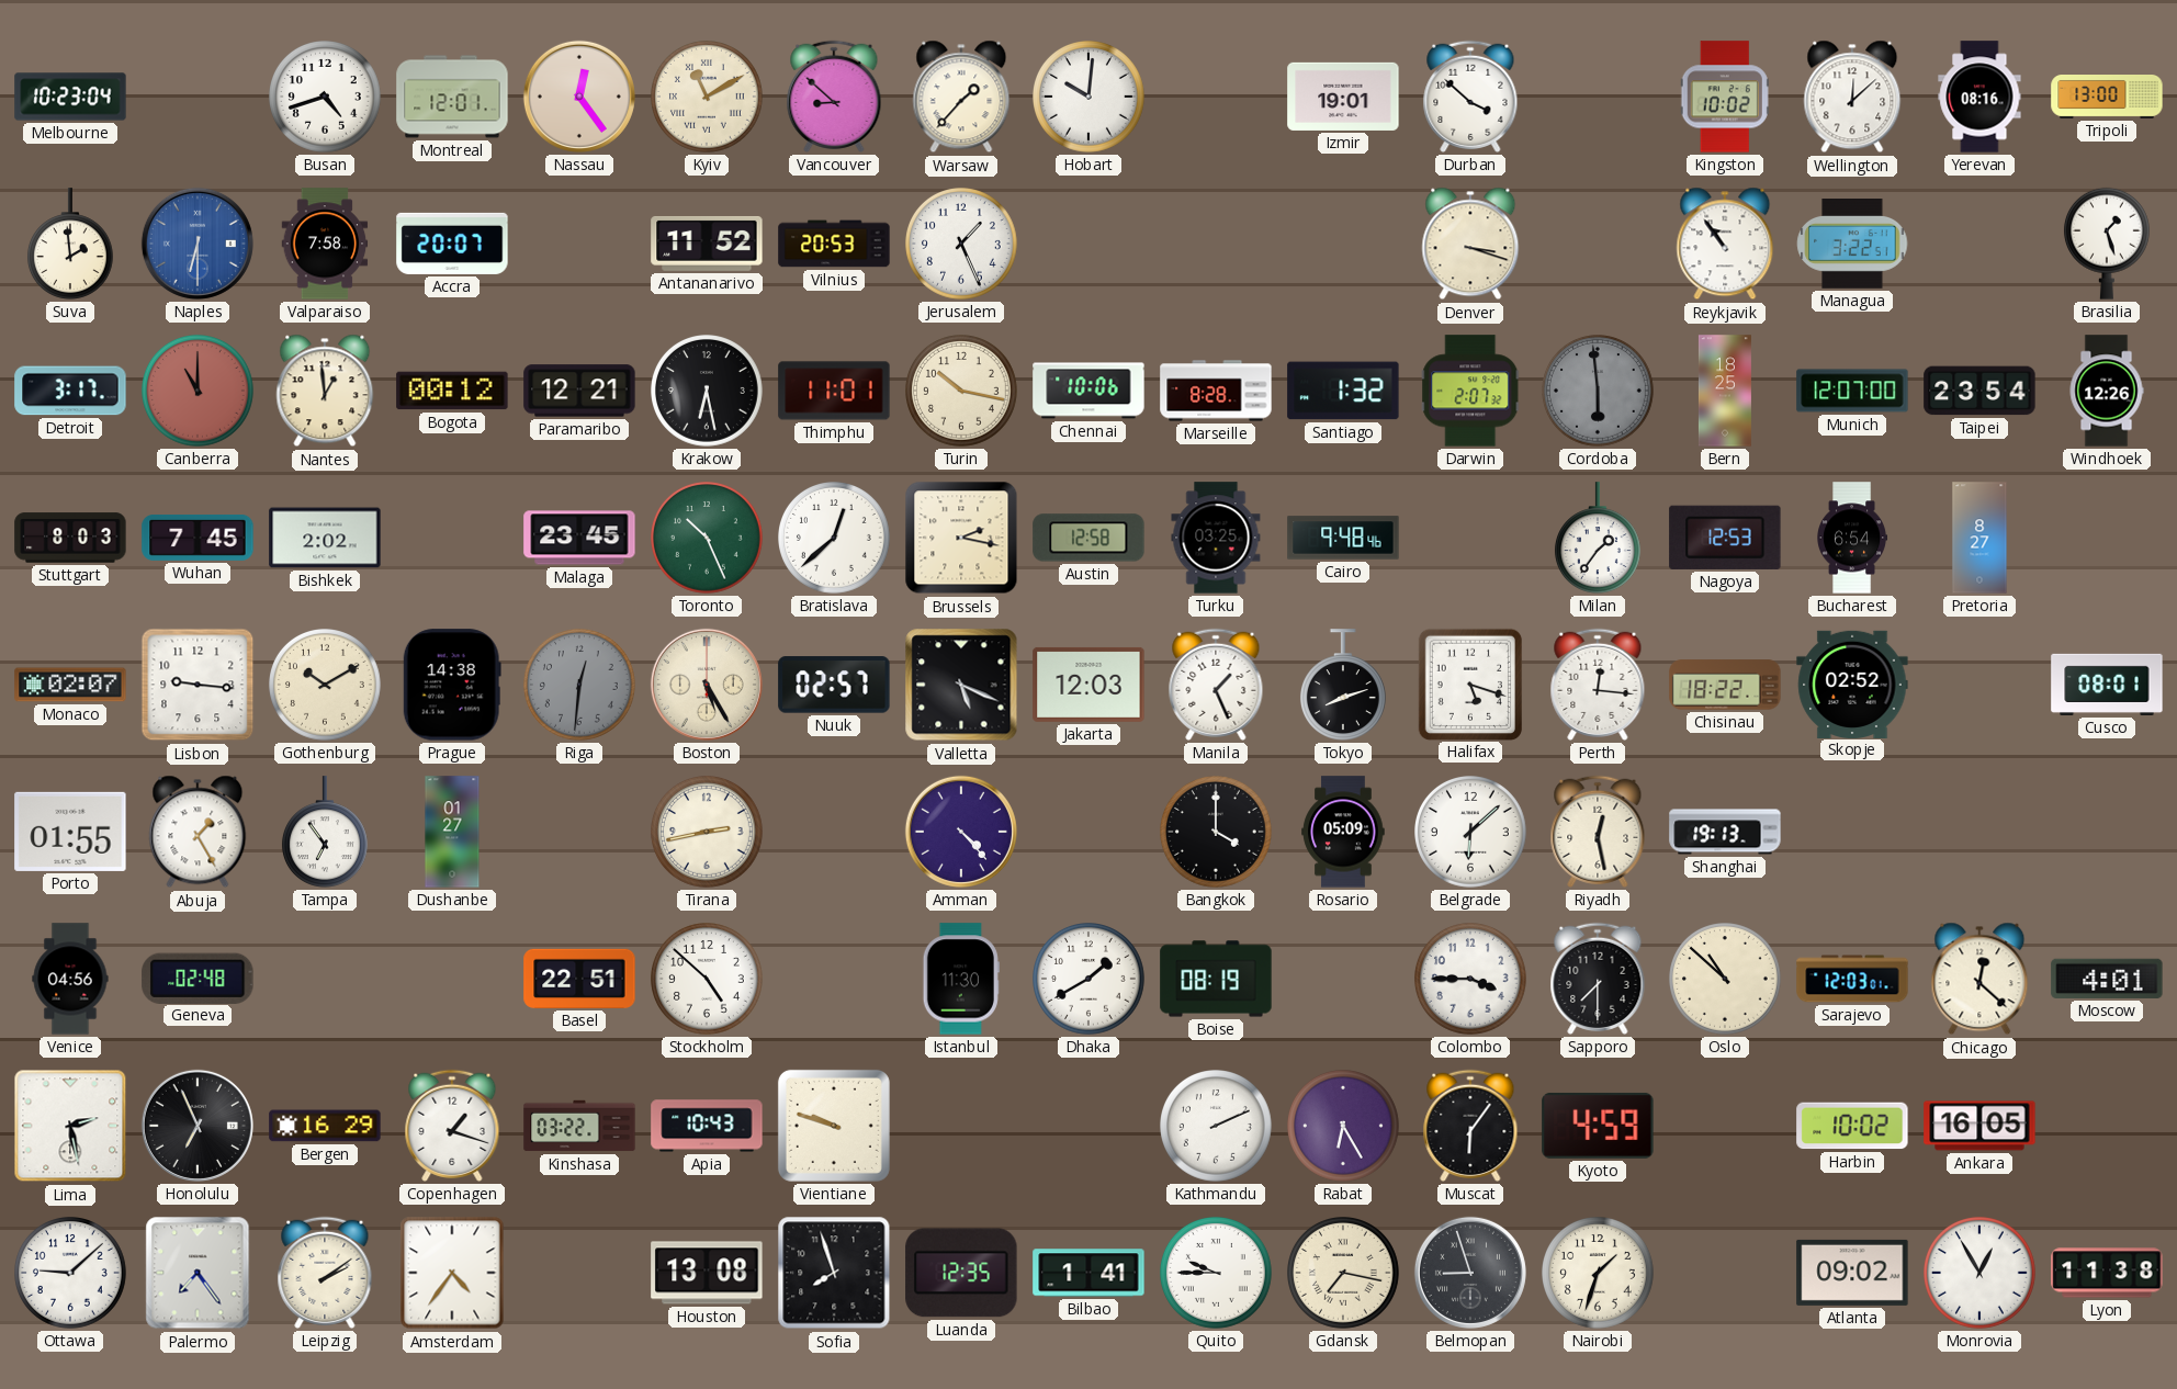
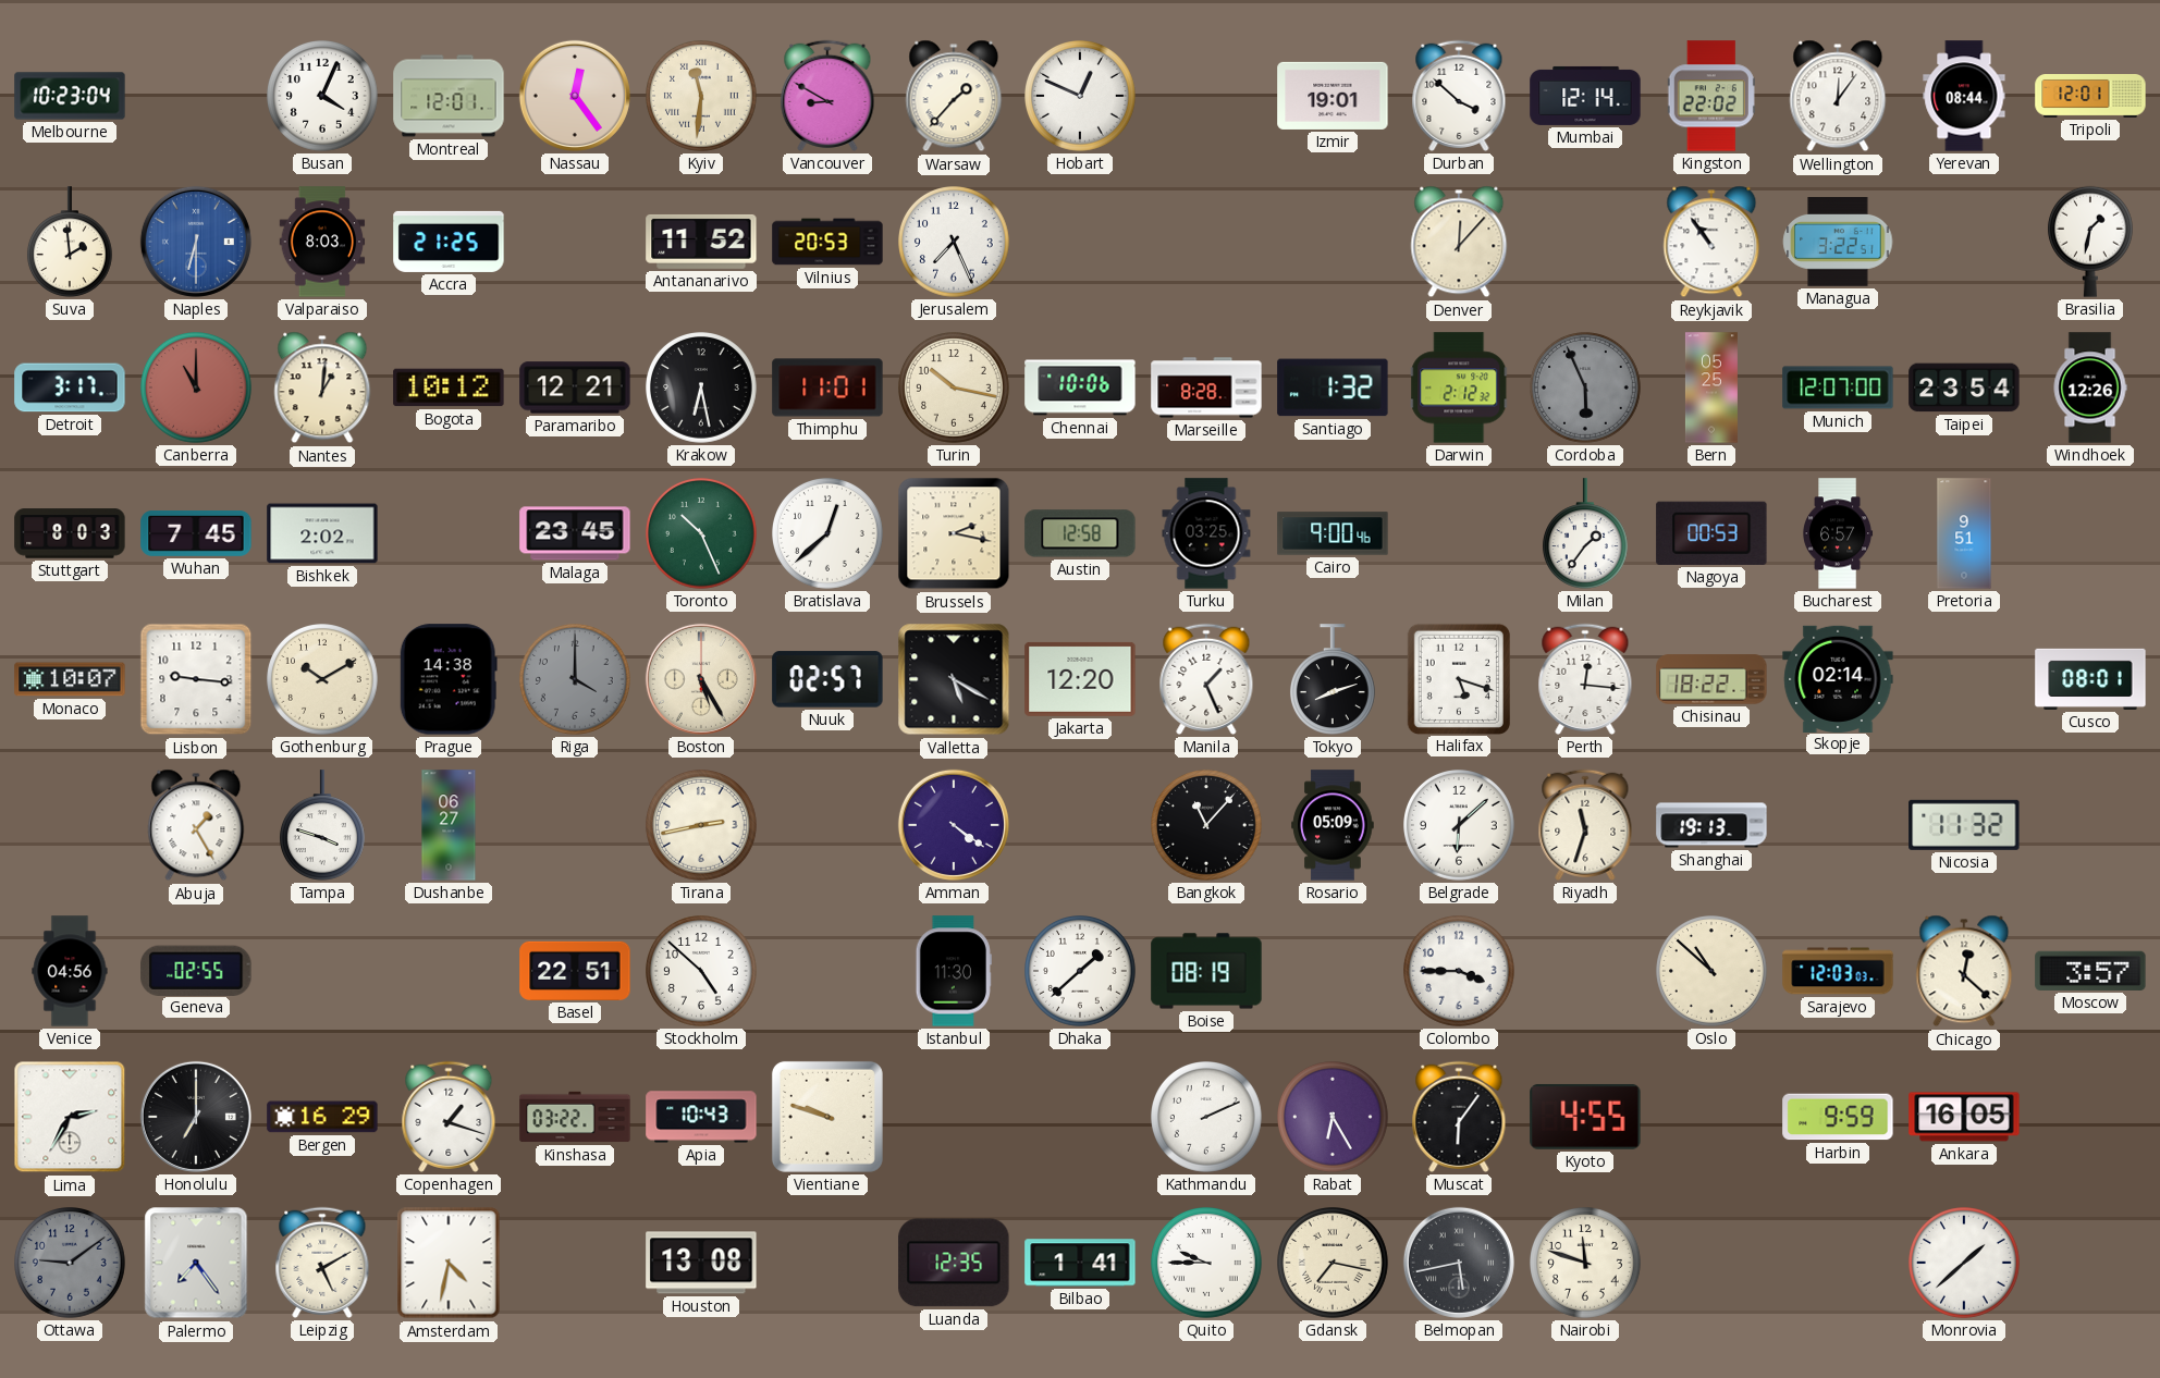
Busan: 4:42 -> 4:04 (323, 97)
Kyiv: 11:10 -> 11:31 (702, 97)
Vancouver: 8:52 -> 8:50 (827, 96)
Hobart: 10:01 -> 12:49 (1081, 97)
Mumbai: none -> 12:14 (1585, 96)
Kingston: 10:02 -> 22:02 (1711, 96)
Wellington: 12:08 -> 12:06 (1838, 96)
Yerevan: 08:16 -> 08:44 (1964, 96)
Tripoli: 13:00 -> 12:01 (2090, 97)
Valparaiso: 7:58 -> 8:03 (322, 242)
Accra: 20:07 -> 21:25 (449, 242)
Jerusalem: 1:26 -> 7:26 (955, 243)
Denver: 3:18 -> 12:07 (1459, 242)
Brasilia: 1:27 -> 1:32 (2090, 242)
Nantes: 12:59 -> 1:01 (322, 387)
Bogota: 00:12 -> 10:12 (449, 387)
Darwin: 2:07 -> 2:12 (1459, 387)
Cordoba: 5:59 -> 5:56 (1586, 389)
Bern: 18:25 -> 05:25 (1711, 387)
Cairo: 9:48 -> 9:00 (1333, 533)
Nagoya: 12:53 -> 00:53 (1711, 533)
Bucharest: 6:54 -> 6:57 (1839, 533)
Pretoria: 8:27 -> 9:51 (1964, 533)
Monaco: 02:07 -> 10:07 (70, 679)
Riga: 12:31 -> 4:00 (576, 680)
Valletta: 5:19 -> 5:20 (954, 679)
Jakarta: 12:03 -> 12:20 (1080, 679)
Skopje: 02:52 -> 02:14 (1838, 678)
Porto: 01:55 -> none (70, 832)
Tampa: 6:54 -> 3:48 (322, 825)
Dushanbe: 01:27 -> 06:27 (449, 825)
Amman: 4:23 -> 4:21 (954, 825)
Bangkok: 4:00 -> 11:07 (1207, 826)
Riyadh: 12:28 -> 11:33 (1585, 825)
Nicosia: none -> 11:32 (1964, 825)
Geneva: 02:48 -> 02:55 (196, 970)
Dhaka: 1:40 -> 1:38 (1081, 972)
Sapporo: 7:30 -> none (1598, 979)
Sarajevo: 12:03:01 -> 12:03:03 (1838, 971)
Moscow: 4:01 -> 3:57 (2090, 971)
Lima: 2:28 -> 2:35 (70, 1117)
Honolulu: 6:56 -> 7:00 (196, 1117)
Kyoto: 4:59 -> 4:55 (1585, 1117)
Harbin: 10:02 -> 9:59 (1838, 1117)
Ottawa: 9:08 -> 9:09 (71, 1264)
Ottawa dial: white -> grey (71, 1264)
Leipzig: 2:09 -> 5:10 (322, 1263)
Amsterdam: 4:36 -> 4:32 (449, 1263)
Sofia: 7:57 -> none (834, 1273)
Belmopan: 8:57 -> 5:43 (1459, 1263)
Nairobi: 1:33 -> 11:48 (1586, 1264)
Atlanta: 09:02 -> none (1852, 1273)
Monrovia: 12:55 -> 1:38 (1965, 1264)
Lyon: 11:38 -> none (2107, 1273)
